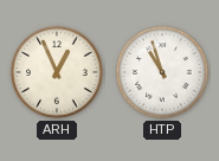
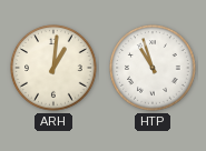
ARH: 12:56 -> 1:01 (53, 68)
